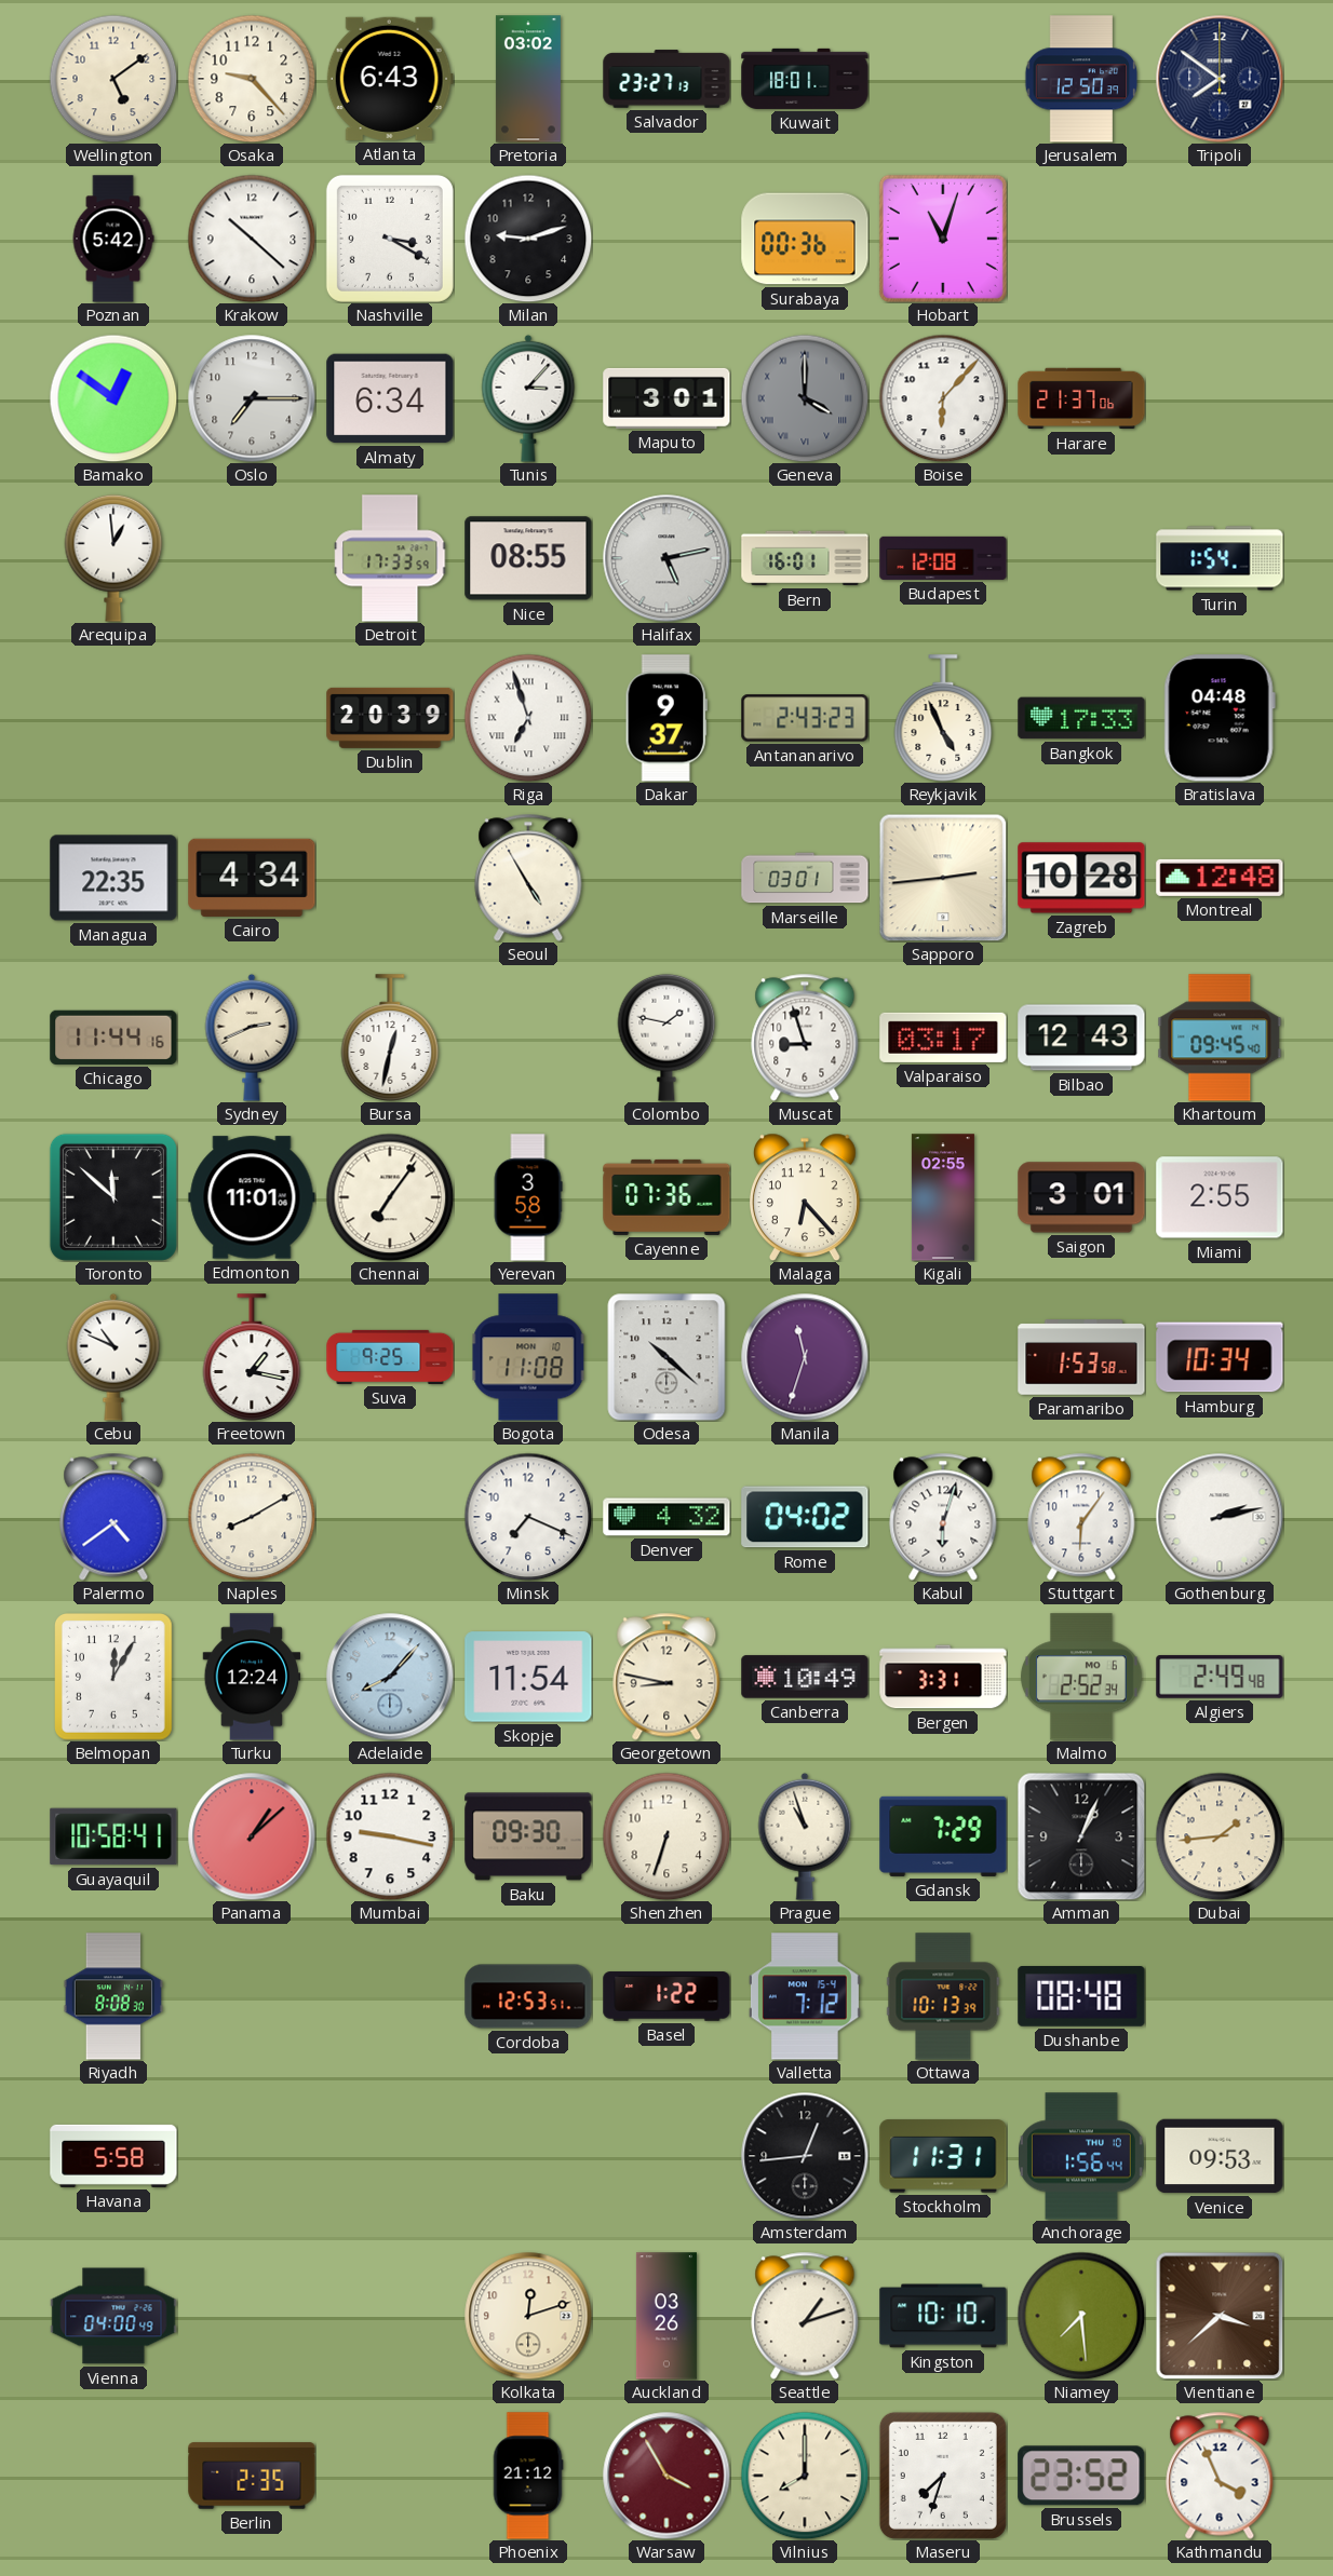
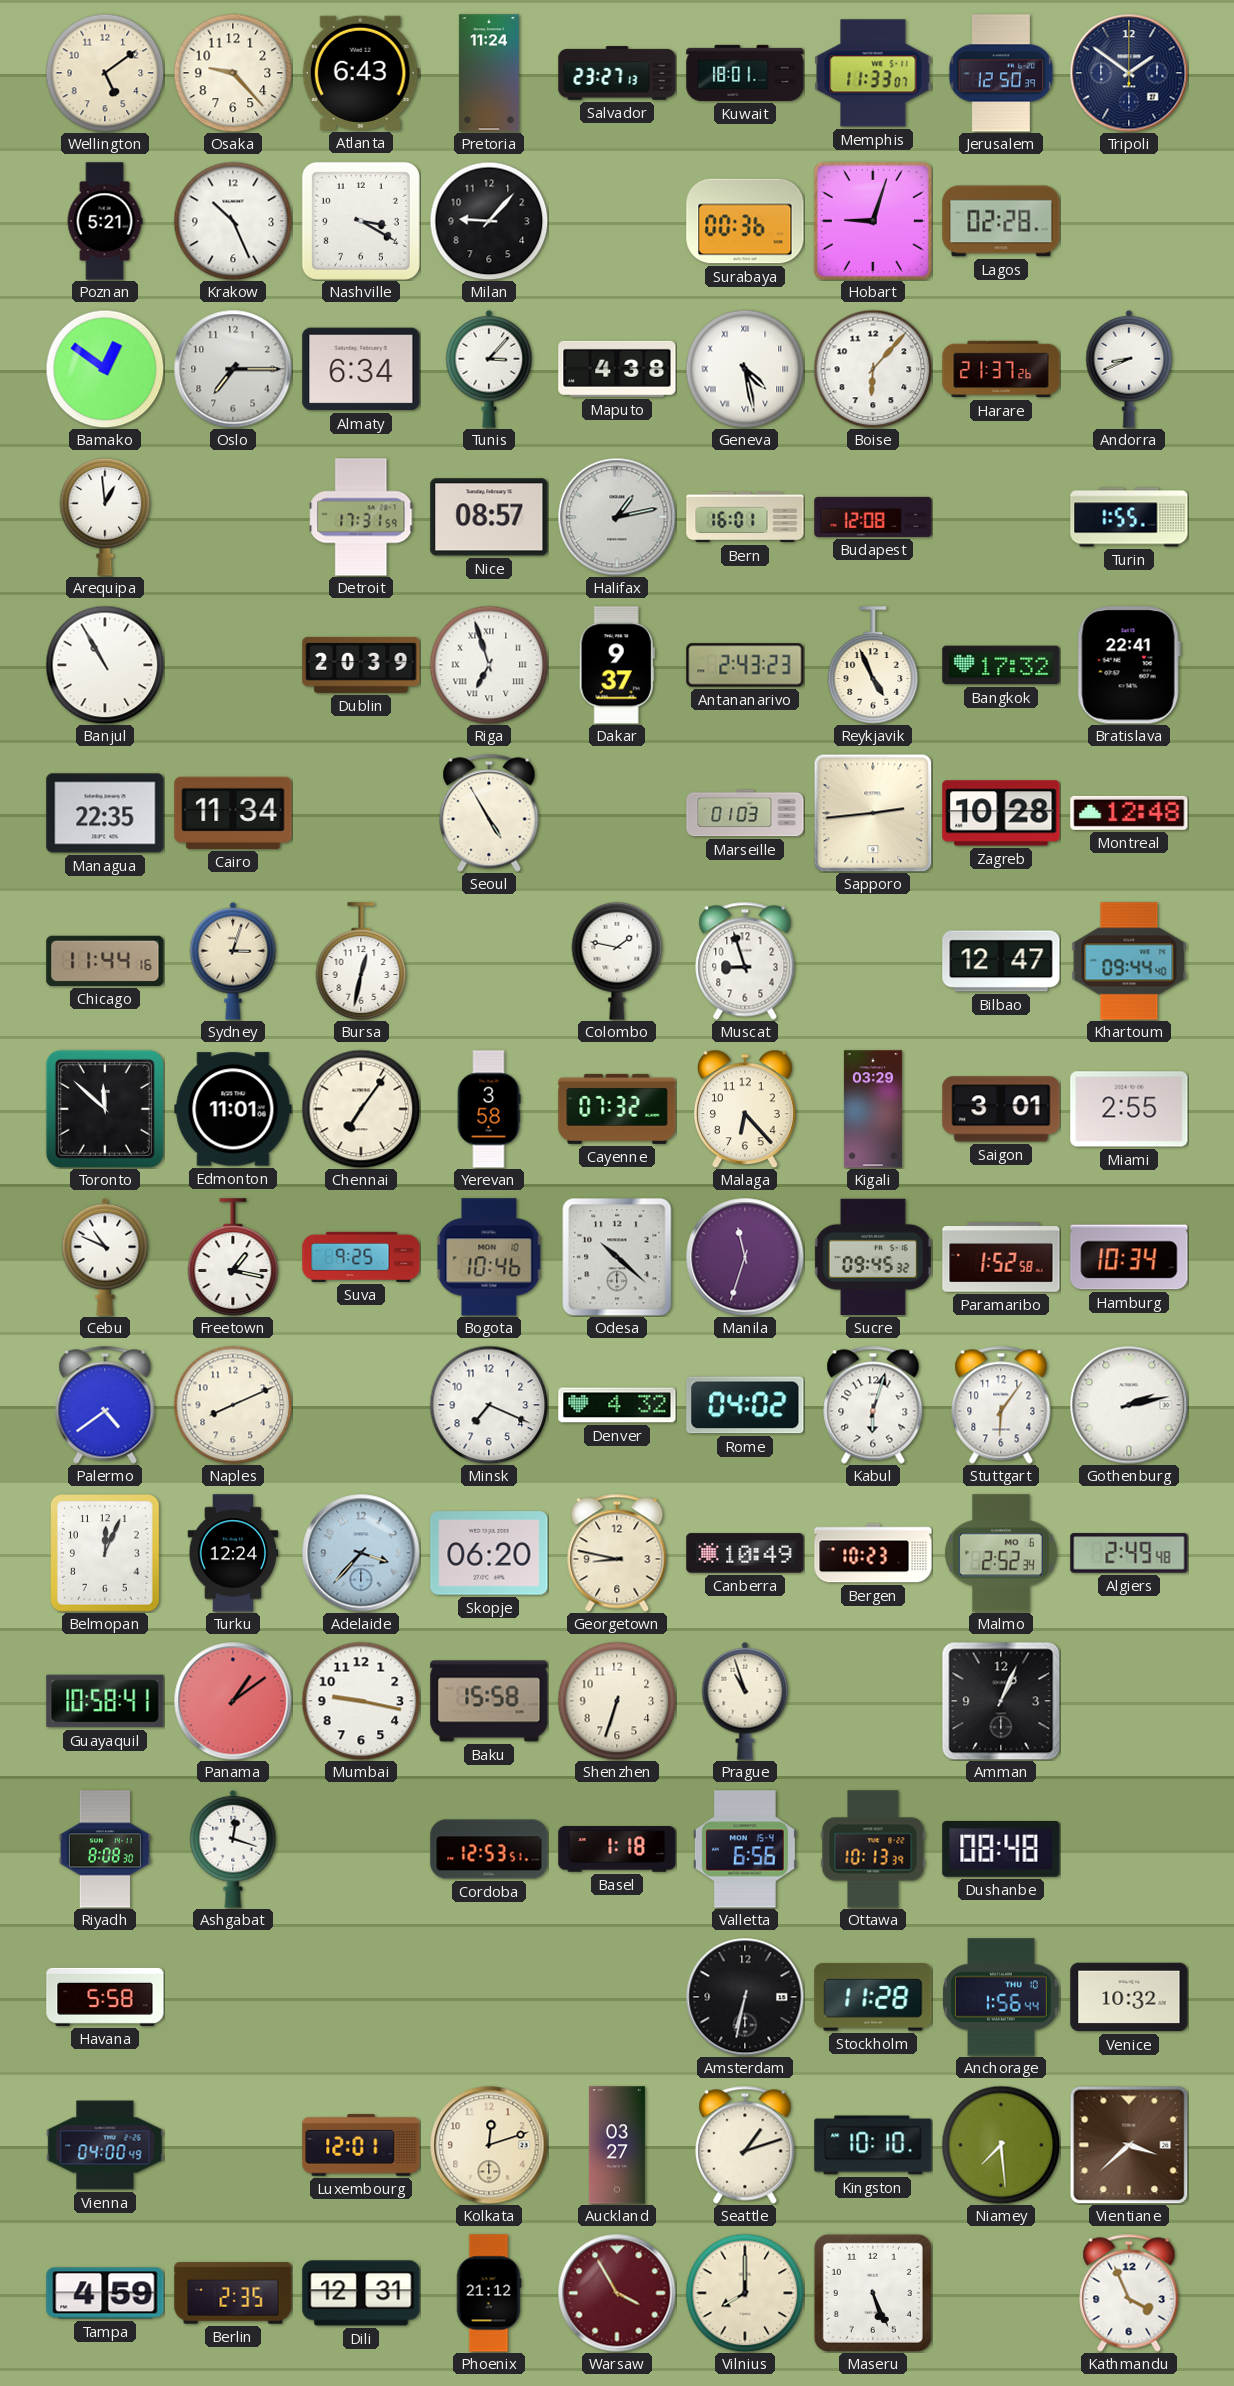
Pretoria: 03:02 -> 11:24 (489, 73)
Memphis: none -> 11:33 (873, 73)
Tripoli: 7:51 -> 1:51 (1129, 73)
Poznan: 5:42 -> 5:21 (105, 221)
Krakow: 10:22 -> 10:26 (233, 221)
Milan: 9:12 -> 9:07 (489, 221)
Hobart: 11:03 -> 9:03 (873, 221)
Lagos: none -> 02:28 (1001, 221)
Maputo: 3:01 -> 4:38 (617, 369)
Geneva: 4:00 -> 4:28 (745, 369)
Geneva dial: grey -> white (745, 369)
Harare: 21:37:06 -> 21:37:26 (1001, 369)
Andorra: none -> 8:41 (1129, 369)
Detroit: 17:33 -> 17:31 (362, 517)
Nice: 08:55 -> 08:57 (489, 517)
Halifax: 5:13 -> 1:13 (617, 517)
Turin: 1:54 -> 1:55 (1129, 517)
Banjul: none -> 10:55 (105, 665)
Bangkok: 17:33 -> 17:32 (1001, 665)
Bratislava: 04:48 -> 22:41 (1129, 665)
Cairo: 4:34 -> 11:34 (233, 813)
Marseille: 03:01 -> 01:03 (745, 813)
Sydney: 2:41 -> 3:03 (233, 961)
Valparaiso: 03:17 -> none (943, 1038)
Bilbao: 12:43 -> 12:47 (1001, 961)
Khartoum: 09:45 -> 09:44 (1129, 961)
Cayenne: 07:36 -> 07:32 (617, 1109)
Kigali: 02:55 -> 03:29 (873, 1109)
Bogota: 11:08 -> 10:46 (489, 1257)
Sucre: none -> 09:45 (873, 1257)
Paramaribo: 1:53 -> 1:52 (1001, 1257)
Naples: 8:10 -> 8:11 (233, 1405)
Belmopan: 12:05 -> 12:04 (106, 1554)
Adelaide: 8:07 -> 3:37 (361, 1553)
Skopje: 11:54 -> 06:20 (489, 1553)
Bergen: 3:31 -> 10:23 (873, 1553)
Panama: 1:08 -> 1:09 (233, 1701)
Baku: 09:30 -> 15:58 (489, 1701)
Gdansk: 7:29 -> none (943, 1836)
Dubai: 1:44 -> none (1220, 1836)
Ashgabat: none -> 12:18 (233, 1849)
Basel: 1:22 -> 1:18 (617, 1849)
Valletta: 7:12 -> 6:56 (745, 1849)
Amsterdam: 12:44 -> 6:32 (745, 1997)
Stockholm: 11:31 -> 11:28 (873, 1997)
Venice: 09:53 -> 10:32 (1129, 1997)
Luxembourg: none -> 12:01 (361, 2146)
Auckland: 03:26 -> 03:27 (617, 2145)
Tampa: none -> 4:59 (105, 2293)
Dili: none -> 12:31 (361, 2293)
Maseru: 7:33 -> 5:26 (873, 2293)
Brussels: 23:52 -> none (1081, 2476)
